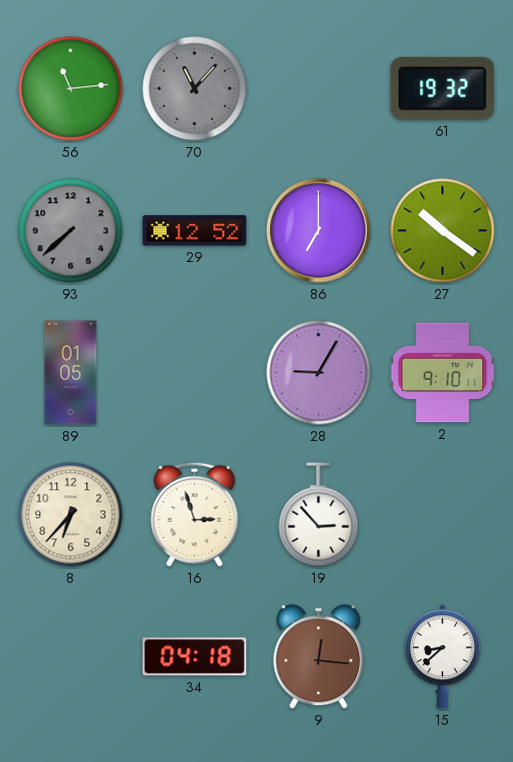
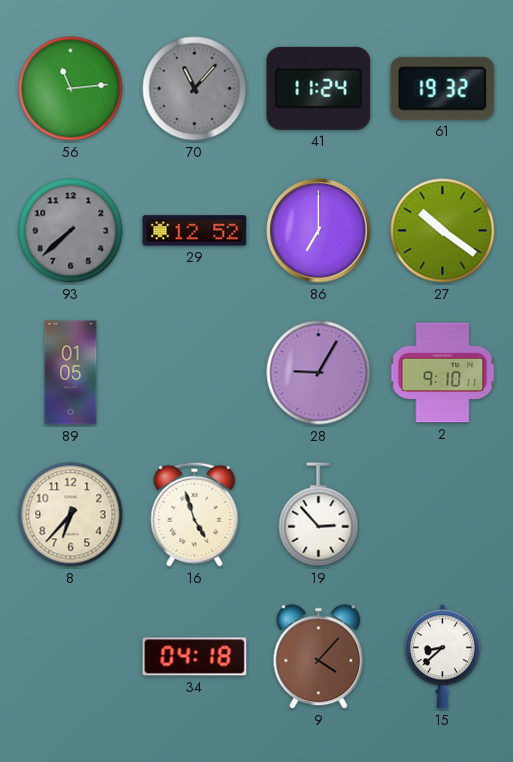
41: none -> 11:24 (319, 88)
16: 2:57 -> 4:57 (195, 514)
9: 12:16 -> 4:07 (319, 657)
